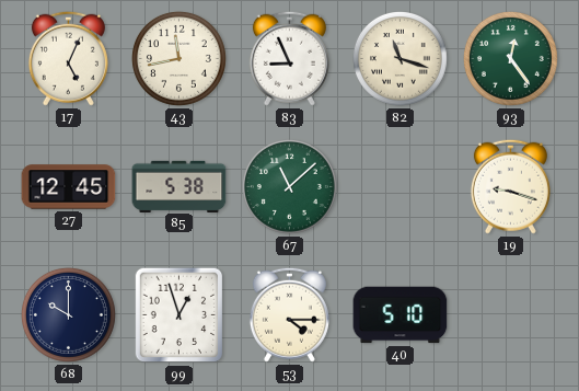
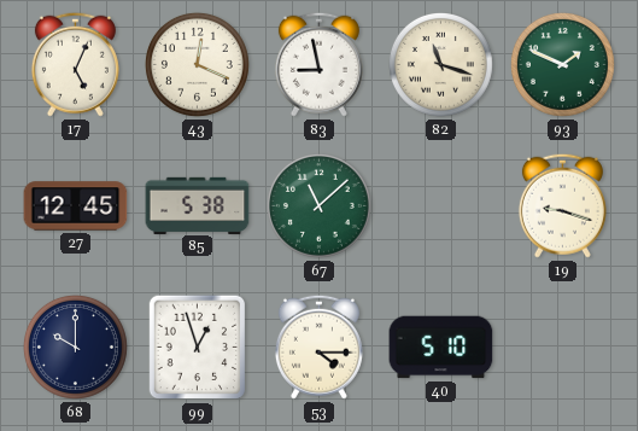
43: 11:43 -> 12:19 (197, 64)
83: 8:56 -> 8:58 (318, 64)
93: 12:24 -> 1:49 (562, 64)
